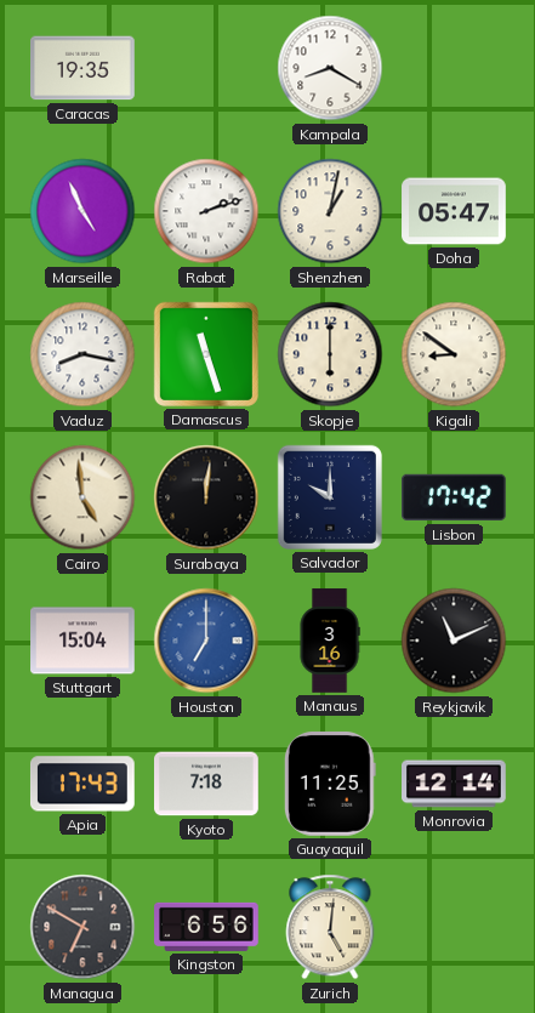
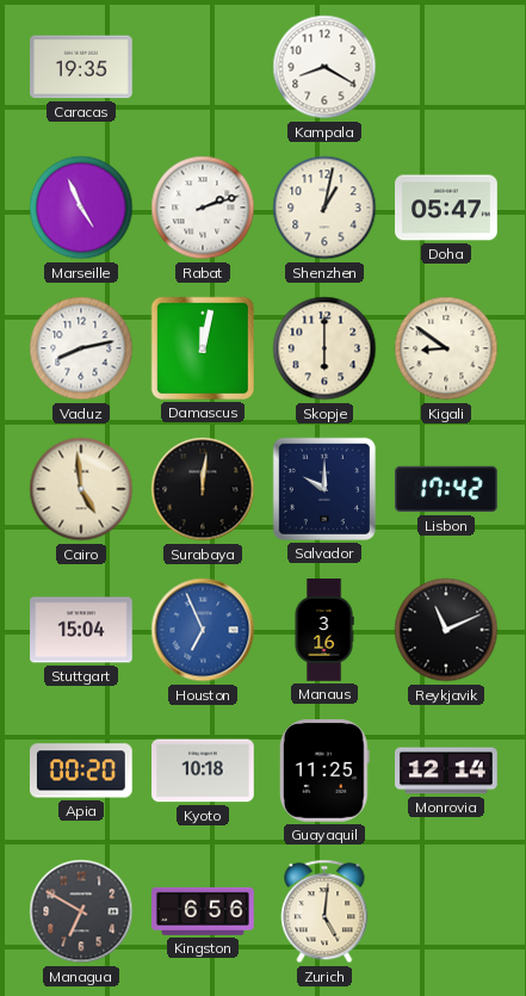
Vaduz: 8:17 -> 8:13 (81, 348)
Damascus: 11:27 -> 12:02 (203, 348)
Houston: 7:00 -> 6:56 (203, 630)
Apia: 17:43 -> 00:20 (81, 771)
Kyoto: 7:18 -> 10:18 (203, 771)
